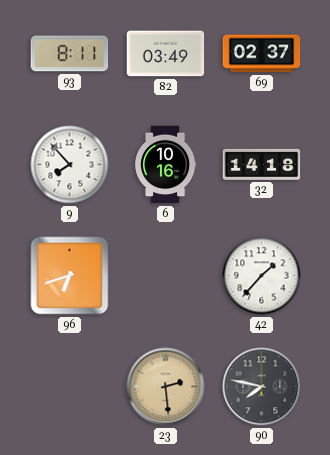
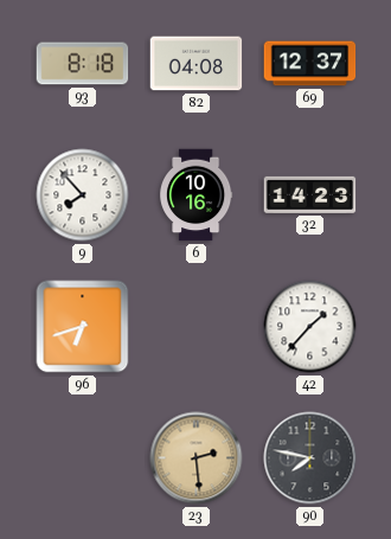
93: 8:11 -> 8:18 (83, 64)
82: 03:49 -> 04:08 (197, 64)
69: 02:37 -> 12:37 (310, 64)
32: 14:18 -> 14:23 (310, 194)
